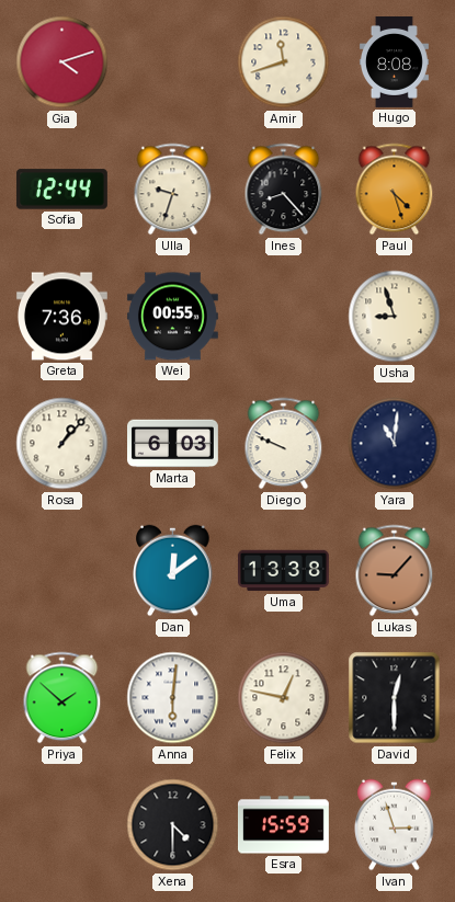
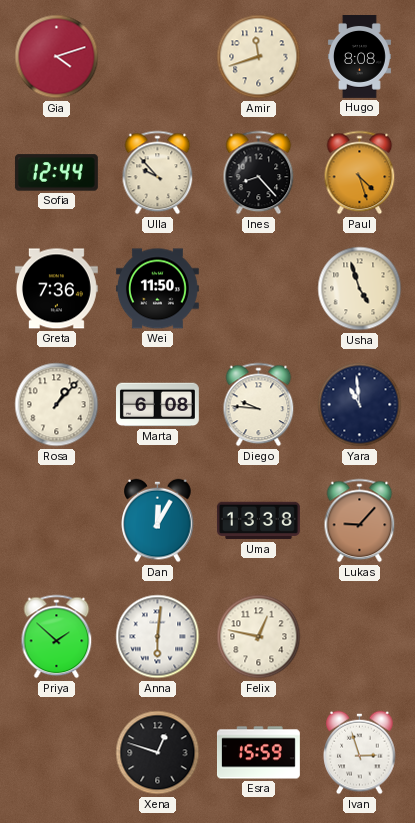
Ulla: 9:33 -> 9:53 (158, 173)
Wei: 00:55 -> 11:50 (157, 289)
Usha: 8:57 -> 4:57 (360, 289)
Marta: 6:03 -> 6:08 (158, 405)
Diego: 9:49 -> 9:46 (259, 405)
Yara: 11:01 -> 10:59 (360, 405)
Dan: 12:09 -> 12:05 (158, 521)
David: 12:30 -> none (395, 698)
Xena: 4:30 -> 12:48 (158, 753)
